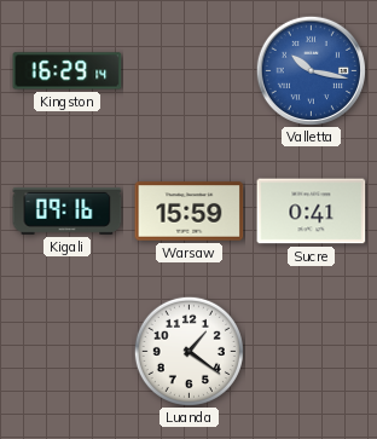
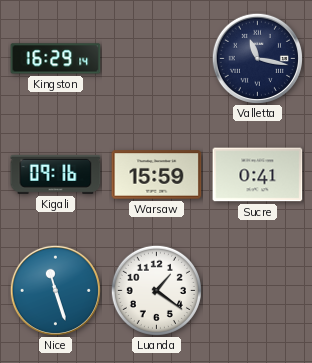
Valletta: 10:17 -> 11:17 (257, 58)
Valletta dial: blue -> navy (257, 58)
Nice: none -> 11:27 (55, 290)
